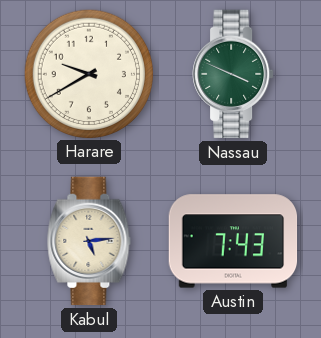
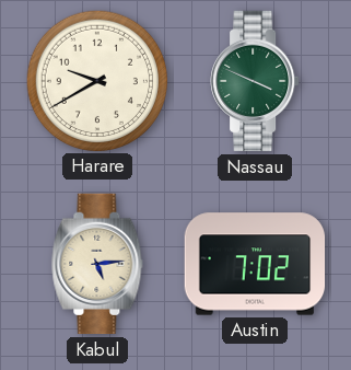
Austin: 7:43 -> 7:02 (255, 264)
